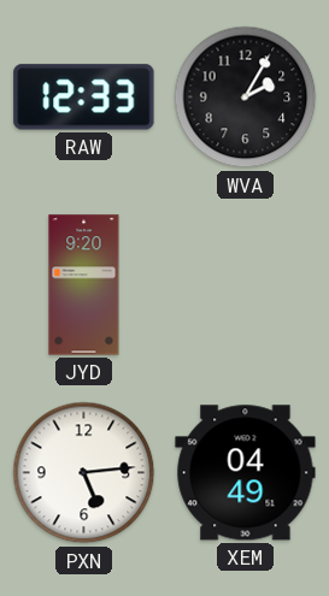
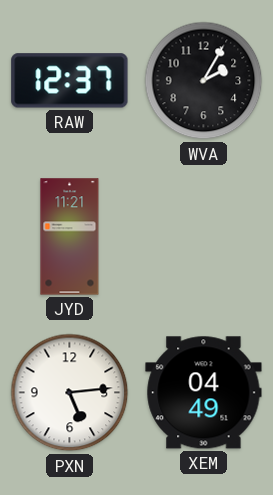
RAW: 12:33 -> 12:37 (70, 81)
JYD: 9:20 -> 11:21 (70, 237)
